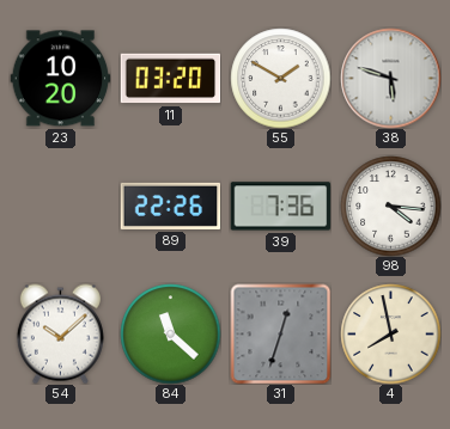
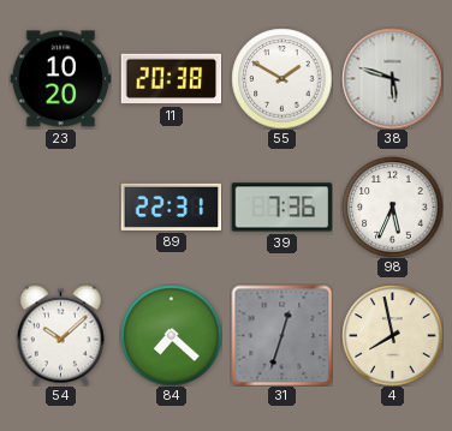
11: 03:20 -> 20:38 (171, 79)
89: 22:26 -> 22:31 (171, 206)
98: 4:16 -> 5:34 (392, 206)
84: 11:22 -> 7:22 (171, 335)
